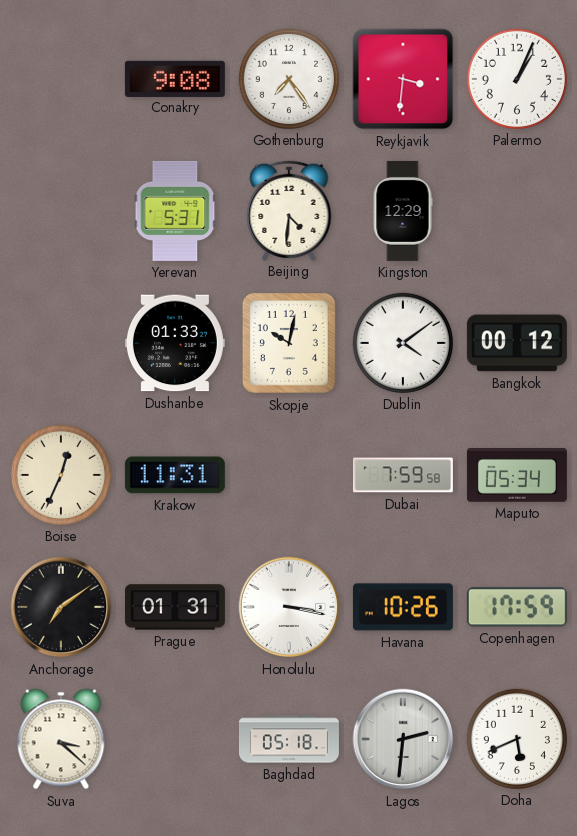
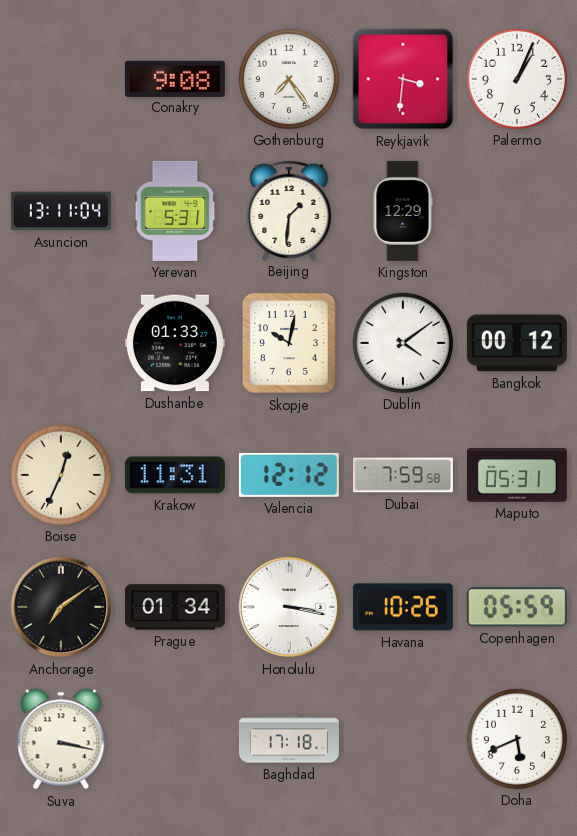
Asuncion: none -> 13:11 (61, 211)
Beijing: 4:31 -> 1:31 (289, 210)
Valencia: none -> 12:12 (289, 475)
Maputo: 05:34 -> 05:31 (517, 476)
Prague: 01:31 -> 01:34 (175, 607)
Copenhagen: 17:59 -> 05:59 (517, 607)
Suva: 3:22 -> 3:17 (61, 739)
Baghdad: 05:18 -> 17:18 (289, 739)
Lagos: 2:31 -> none (403, 739)
